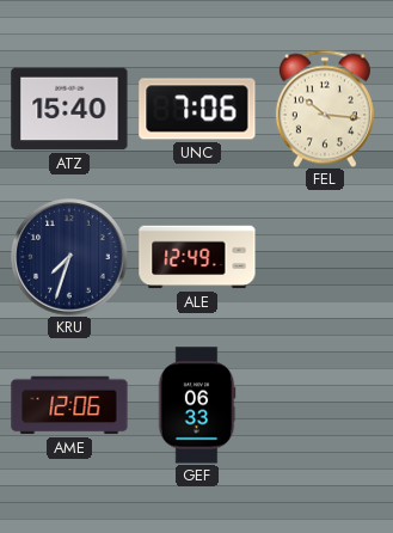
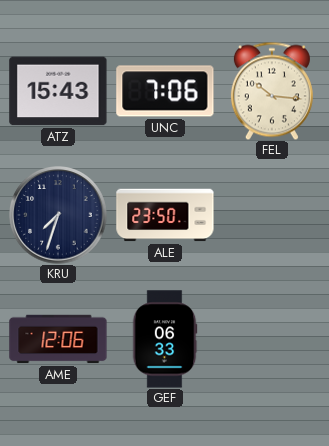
ATZ: 15:40 -> 15:43 (58, 91)
ALE: 12:49 -> 23:50 (165, 215)
